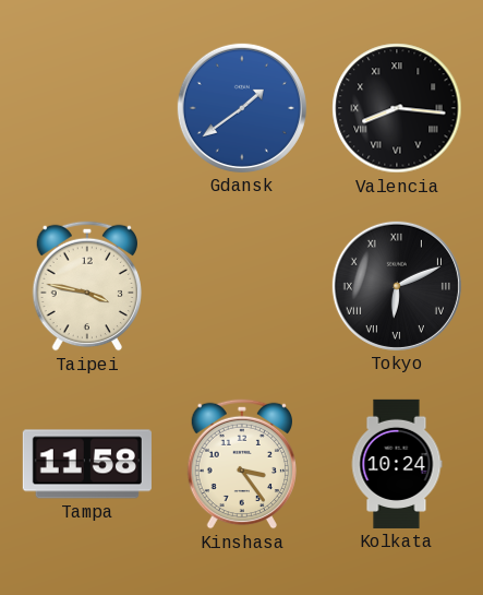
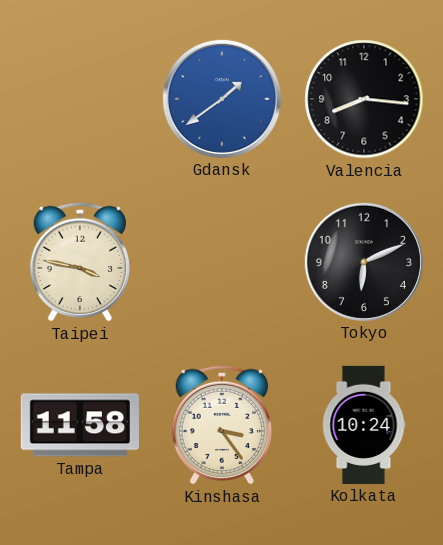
Valencia numerals: Roman -> Arabic (364, 99)
Tokyo numerals: Roman -> Arabic (364, 262)
